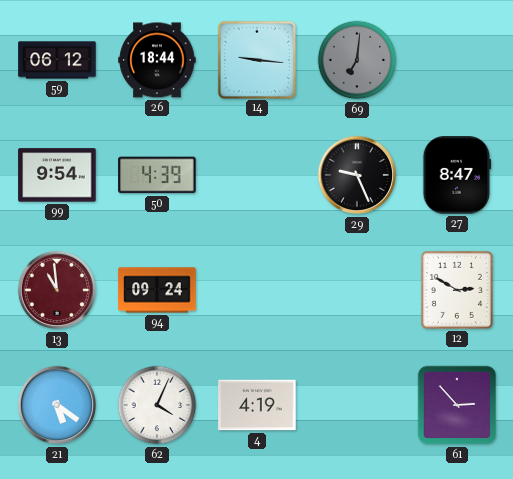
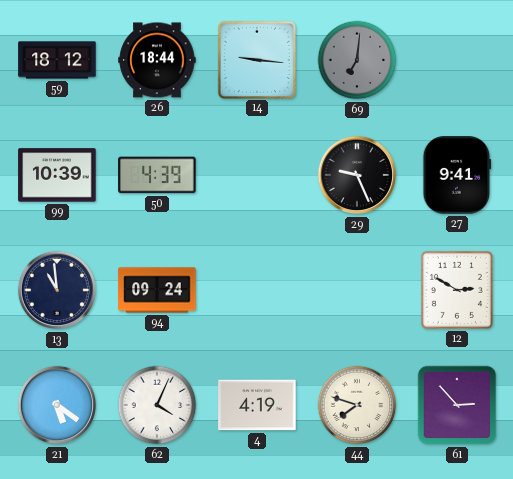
59: 06:12 -> 18:12 (57, 60)
99: 9:54 -> 10:39 (57, 175)
27: 8:47 -> 9:41 (457, 175)
13 dial: burgundy -> navy (57, 290)
44: none -> 7:48 (357, 405)
